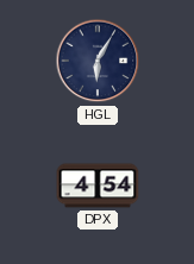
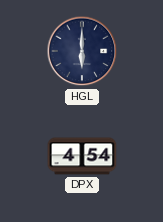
HGL: 6:05 -> 6:00 (82, 51)
